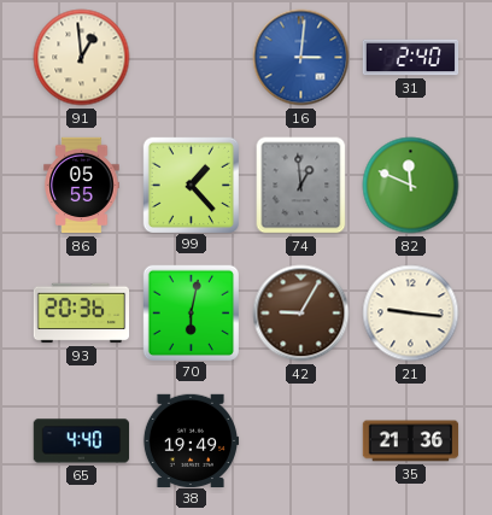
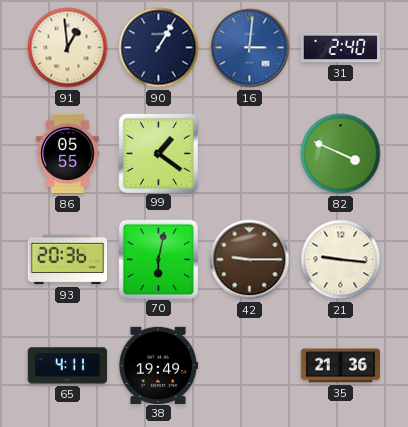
90: none -> 1:05 (159, 48)
99: 1:23 -> 1:21 (158, 153)
74: 12:59 -> none (301, 186)
82: 11:49 -> 3:49 (341, 154)
42: 9:05 -> 9:15 (250, 260)
65: 4:40 -> 4:11 (68, 366)
